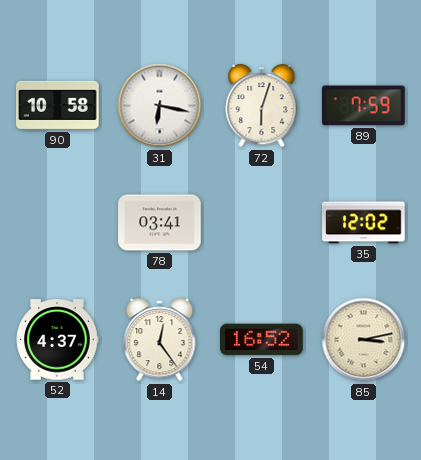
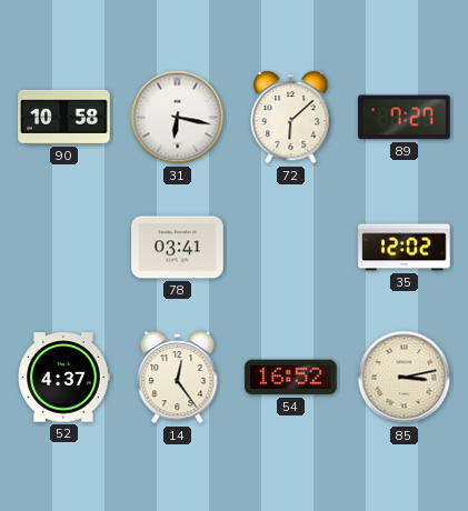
72: 6:03 -> 6:08 (291, 119)
89: 7:59 -> 7:27 (405, 118)
